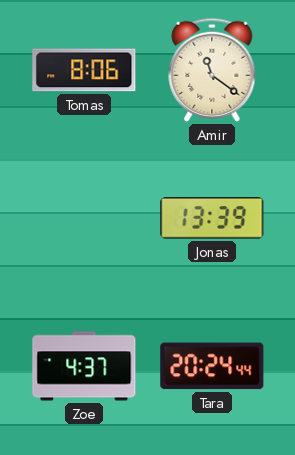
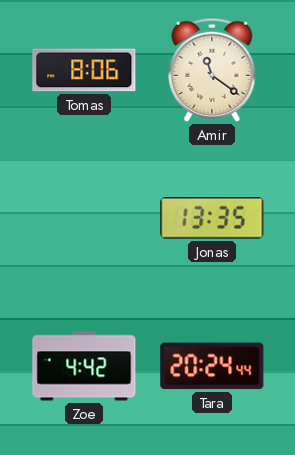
Jonas: 13:39 -> 13:35 (212, 219)
Zoe: 4:37 -> 4:42 (84, 366)
